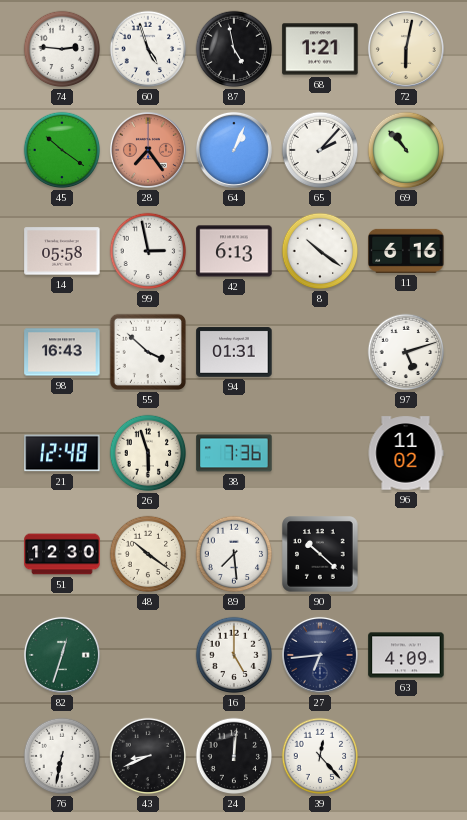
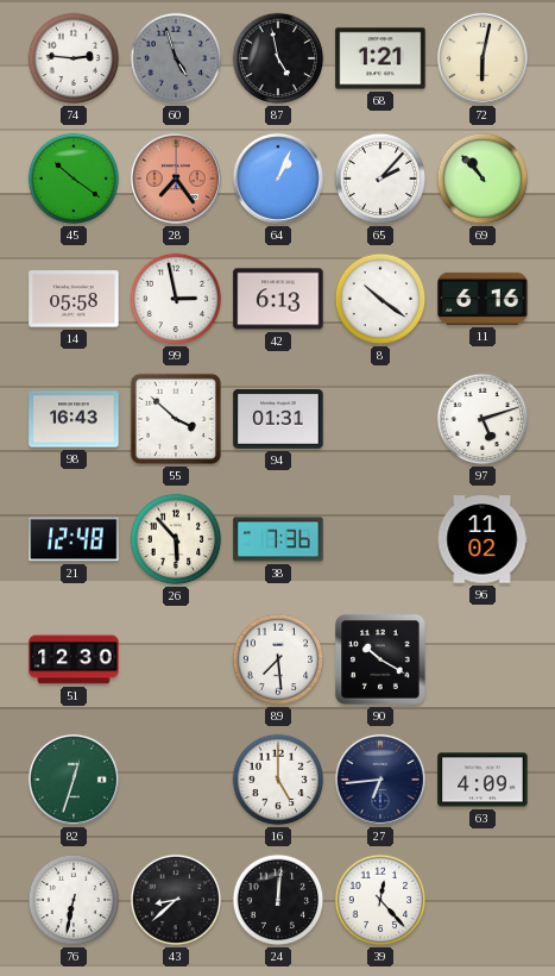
60 dial: white -> grey (176, 58)
26: 5:57 -> 5:53 (176, 539)
48: 10:21 -> none (148, 554)
90: 10:22 -> 10:20 (380, 659)
43: 8:41 -> 8:38 (176, 900)
